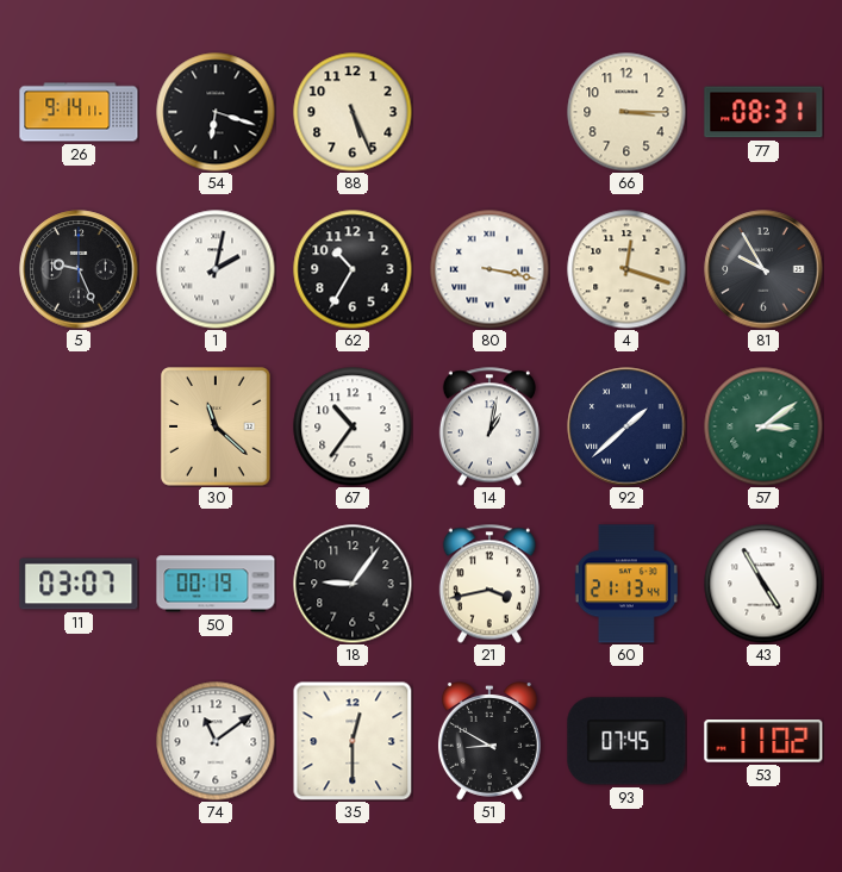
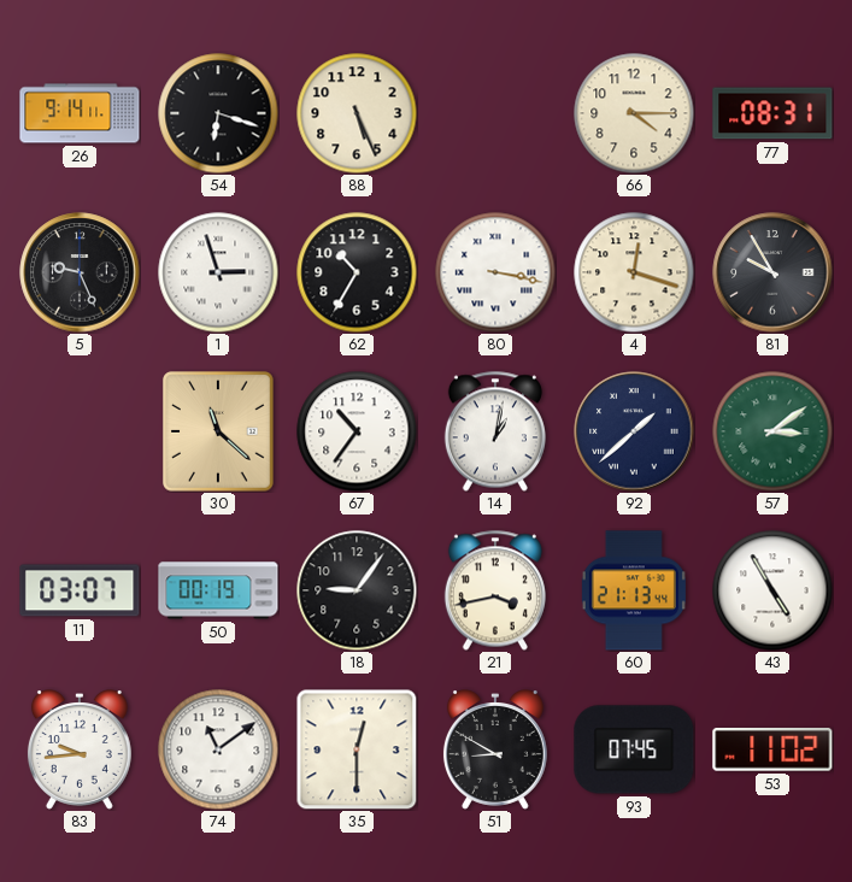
66: 3:15 -> 4:15 (634, 113)
1: 2:02 -> 2:57 (218, 272)
83: none -> 9:44 (80, 749)
